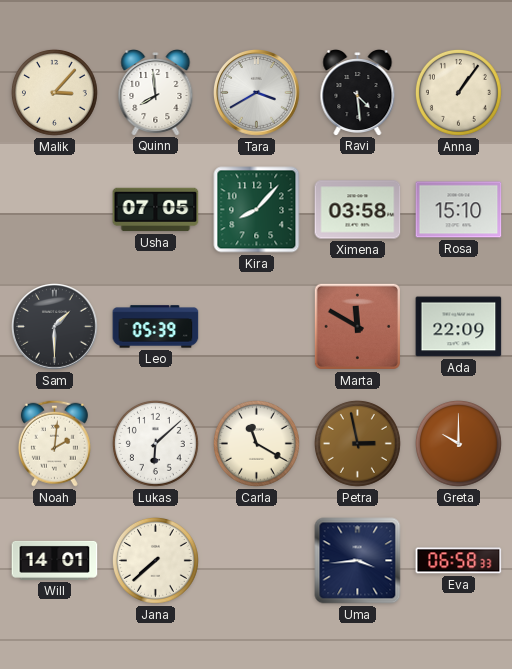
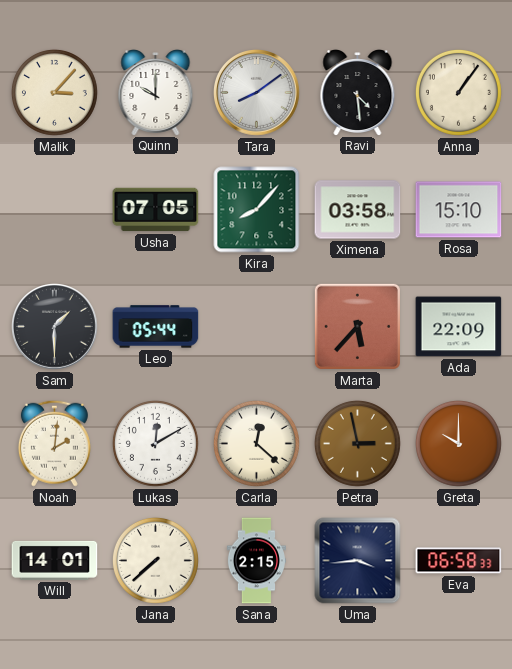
Quinn: 7:59 -> 10:00 (156, 93)
Tara: 3:40 -> 8:09 (257, 93)
Leo: 05:39 -> 05:44 (156, 327)
Marta: 11:50 -> 5:37 (357, 326)
Lukas: 6:08 -> 12:10 (155, 443)
Carla: 11:20 -> 12:22 (256, 443)
Sana: none -> 2:15 (256, 561)
